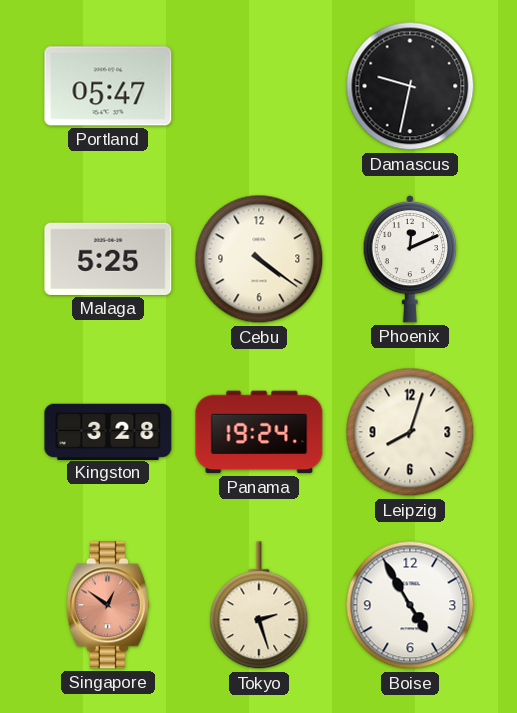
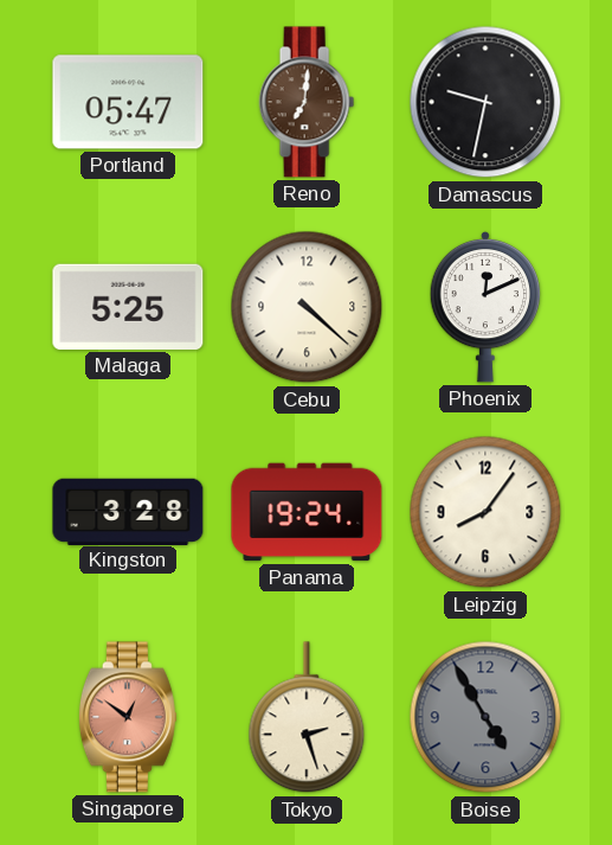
Reno: none -> 7:01 (307, 102)
Cebu: 4:21 -> 4:22 (307, 307)
Leipzig: 8:03 -> 8:06 (485, 512)
Boise dial: white -> grey (485, 717)
